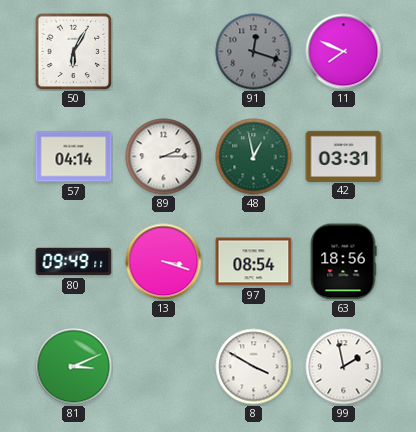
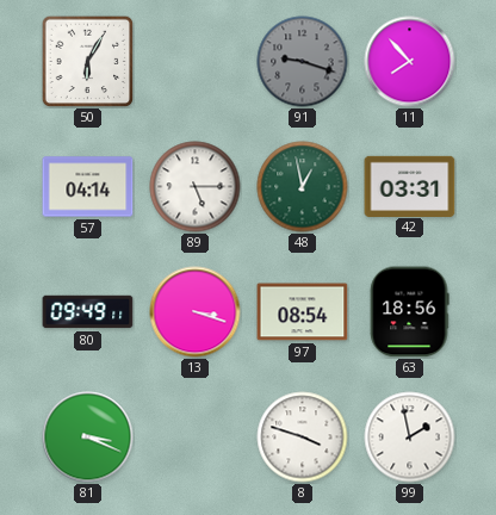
91: 12:18 -> 9:18 (303, 62)
11: 7:49 -> 7:53 (410, 62)
89: 2:15 -> 5:15 (196, 187)
81: 3:11 -> 3:19 (88, 438)
8: 3:50 -> 3:48 (303, 438)
